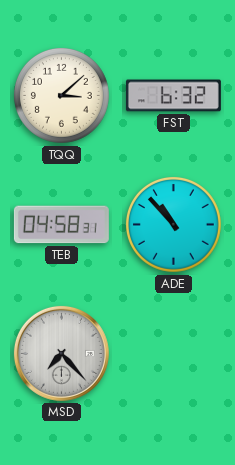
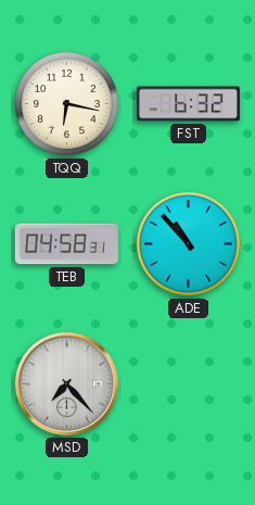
TQQ: 3:08 -> 6:17 (66, 103)
